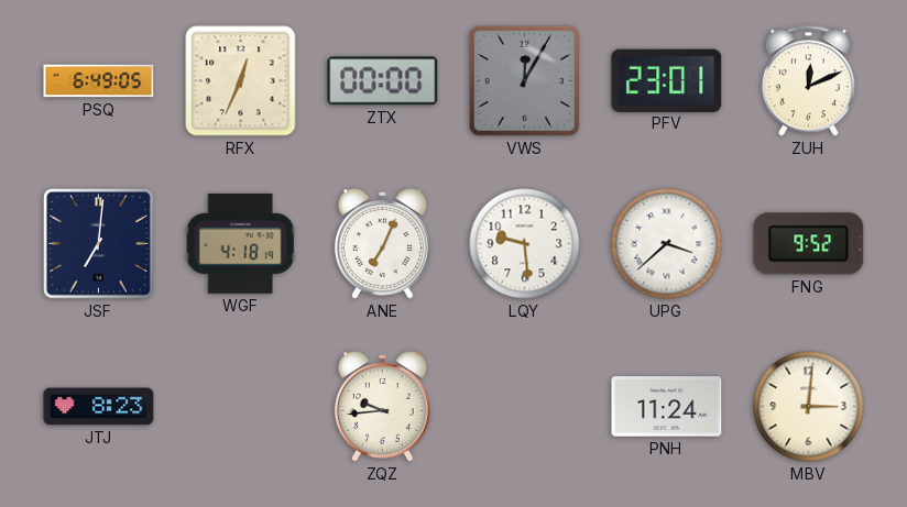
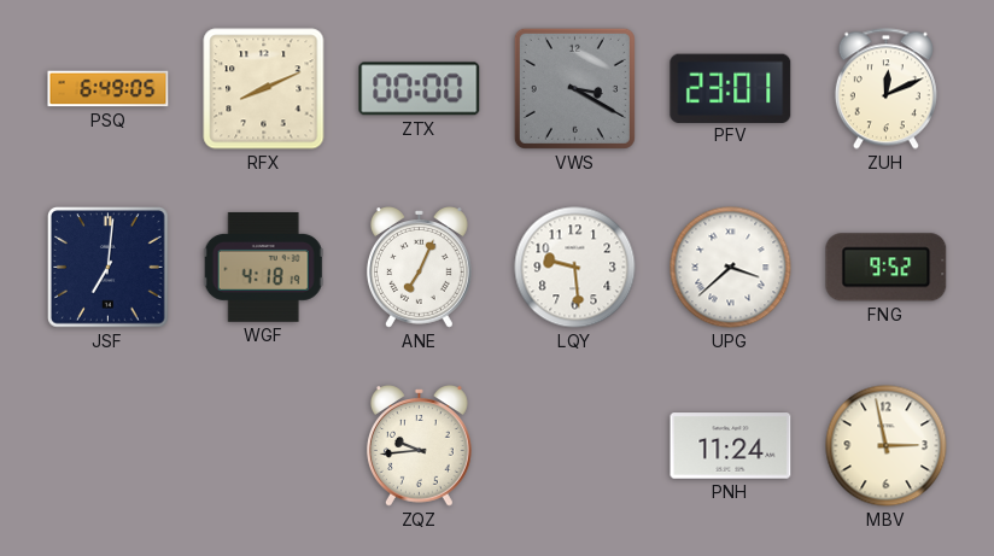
RFX: 12:34 -> 8:11 (264, 89)
VWS: 12:05 -> 3:20 (574, 88)
JTJ: 8:23 -> none (99, 407)
MBV: 3:01 -> 2:58 (887, 446)
